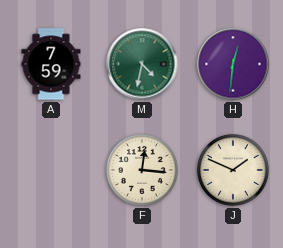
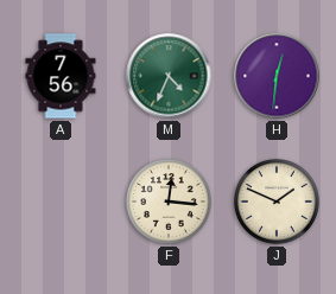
A: 7:59 -> 7:56 (61, 76)
M: 4:32 -> 4:34 (169, 76)
